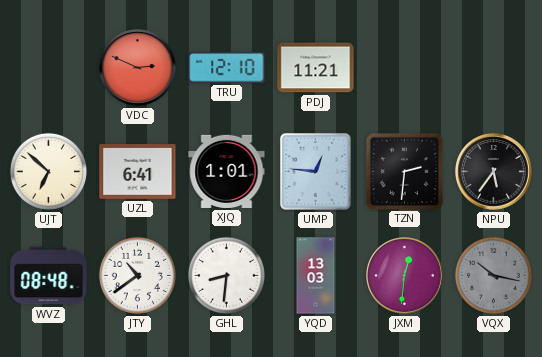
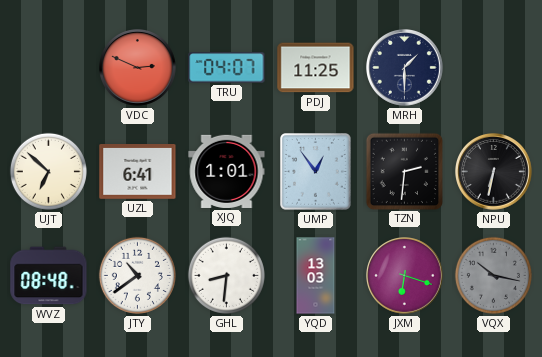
TRU: 12:10 -> 04:07 (227, 68)
PDJ: 11:21 -> 11:25 (316, 68)
MRH: none -> 1:30 (405, 68)
UMP: 12:46 -> 12:54 (316, 172)
NPU: 5:36 -> 6:32 (494, 172)
JXM: 12:31 -> 6:18 (405, 276)
